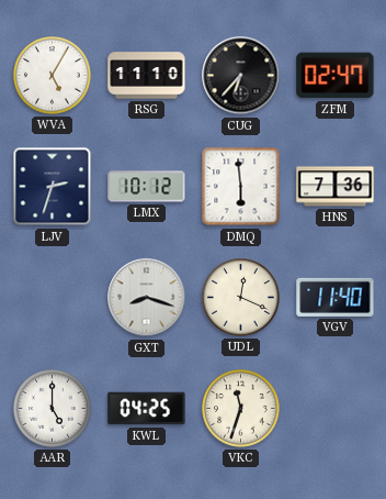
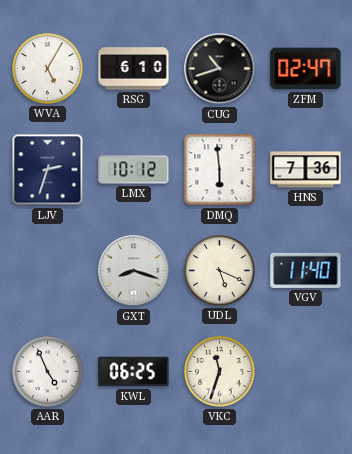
RSG: 11:10 -> 6:10 (134, 69)
CUG: 6:37 -> 10:42 (220, 69)
UDL: 12:19 -> 5:19 (220, 271)
AAR: 5:00 -> 4:56 (48, 372)
KWL: 04:25 -> 06:25 (134, 372)
